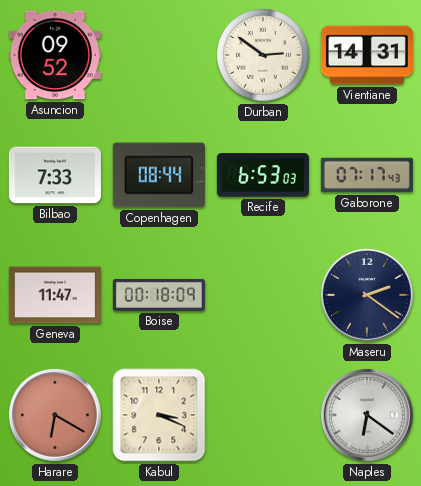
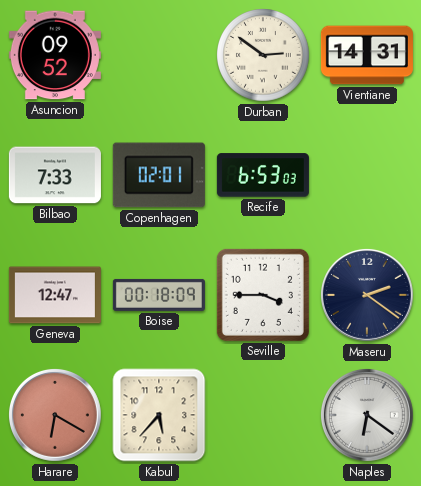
Copenhagen: 08:44 -> 02:01 (159, 175)
Gaborone: 07:17 -> none (367, 175)
Geneva: 11:47 -> 12:47 (55, 295)
Seville: none -> 3:45 (263, 295)
Kabul: 3:19 -> 5:37 (159, 415)
